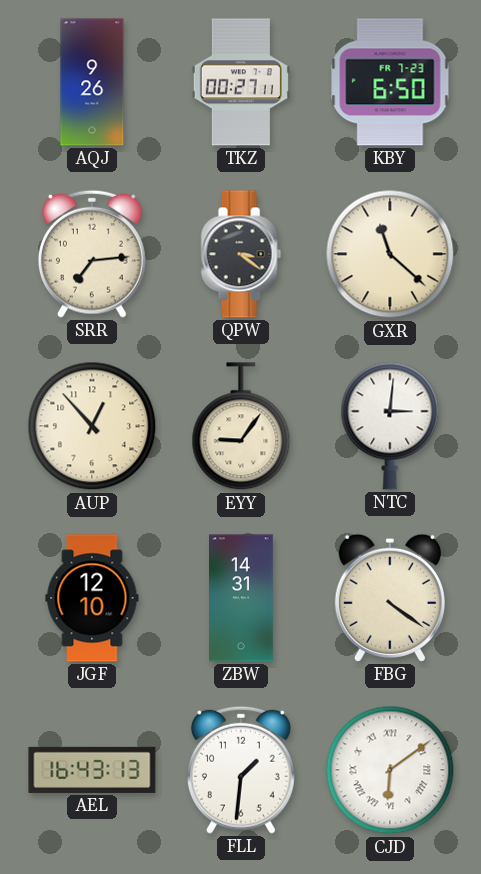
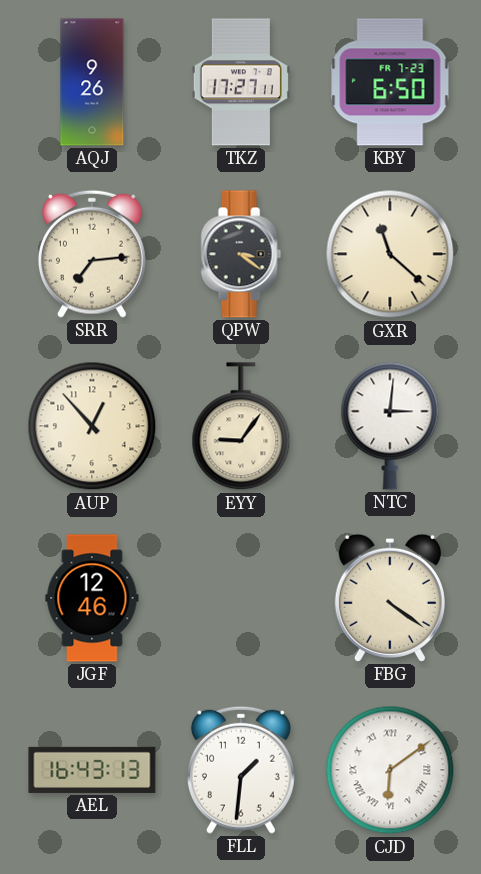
TKZ: 00:27 -> 17:27 (241, 82)
JGF: 12:10 -> 12:46 (92, 598)
ZBW: 14:31 -> none (242, 598)
